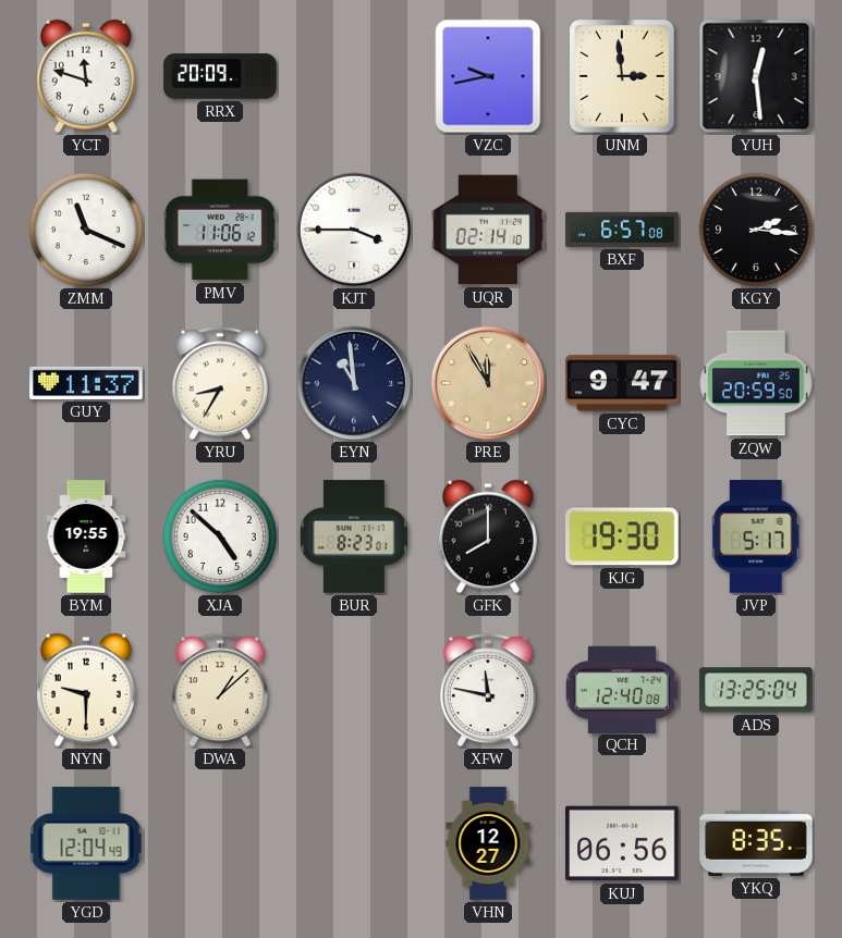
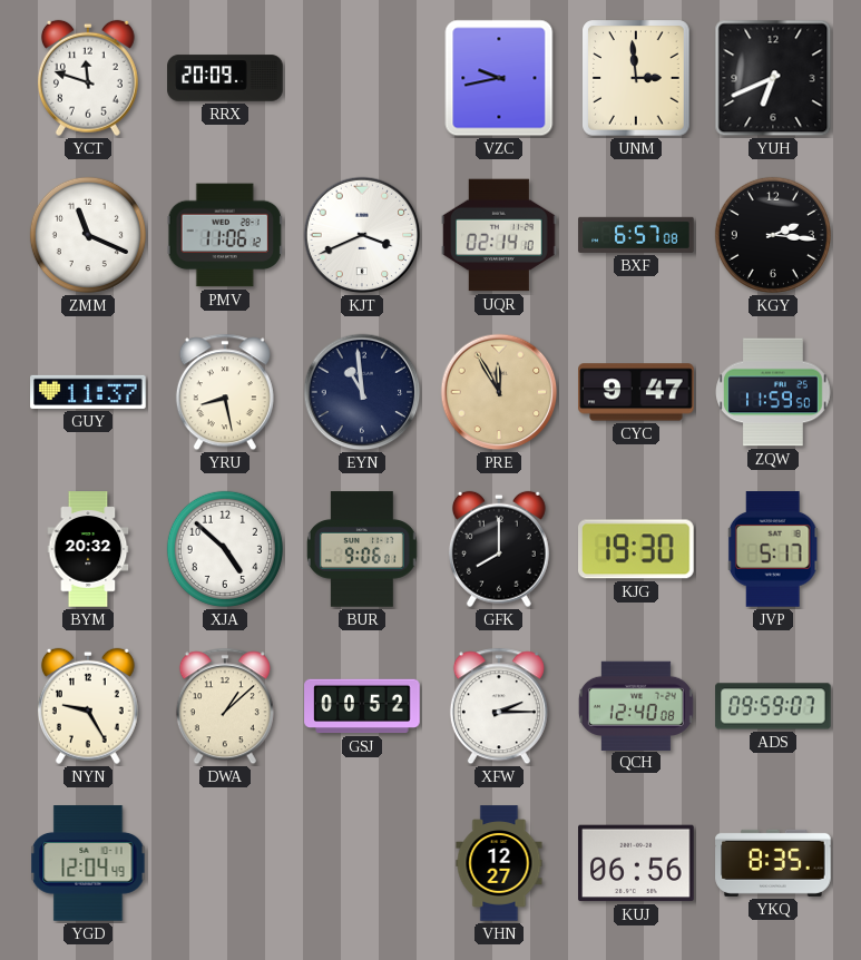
YUH: 12:29 -> 6:41 (773, 78)
KJT: 3:45 -> 3:41 (362, 235)
YRU: 8:35 -> 8:28 (225, 392)
ZQW: 20:59 -> 11:59 (773, 392)
BYM: 19:55 -> 20:32 (88, 549)
BUR: 8:23 -> 9:06 (362, 549)
NYN: 9:30 -> 9:25 (88, 706)
GSJ: none -> 00:52 (362, 706)
XFW: 11:47 -> 2:15 (499, 706)
ADS: 13:25 -> 09:59 (773, 706)
